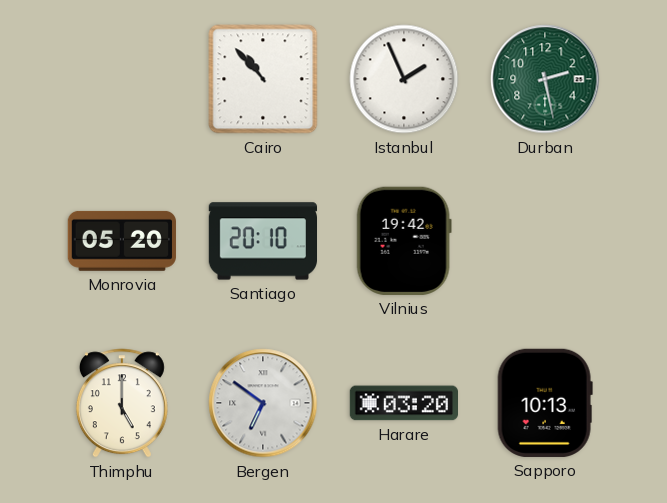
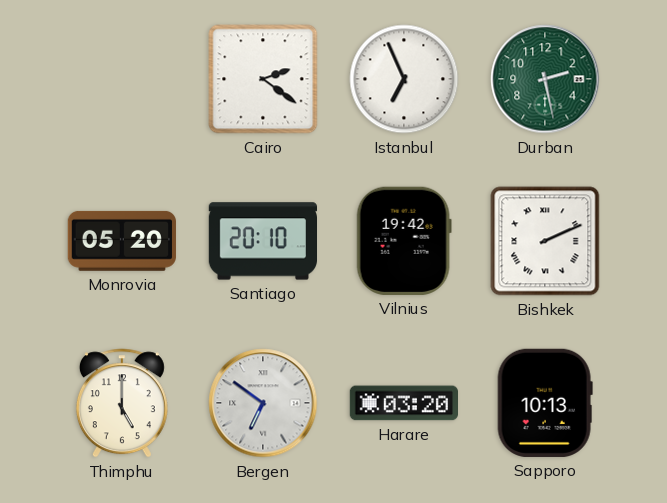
Cairo: 10:53 -> 2:21 (263, 79)
Istanbul: 1:56 -> 6:56 (404, 79)
Bishkek: none -> 2:11 (545, 241)
